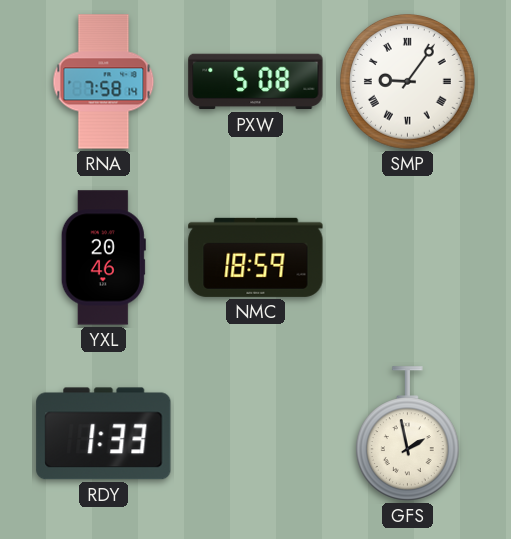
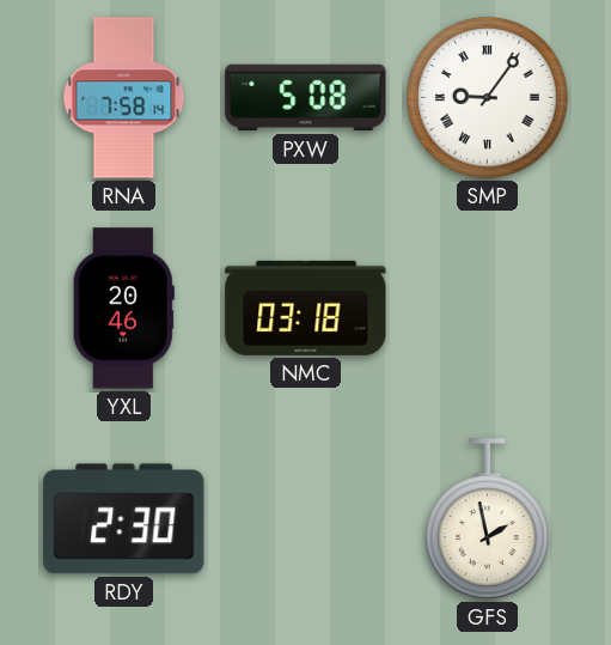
NMC: 18:59 -> 03:18 (306, 308)
RDY: 1:33 -> 2:30 (124, 519)
